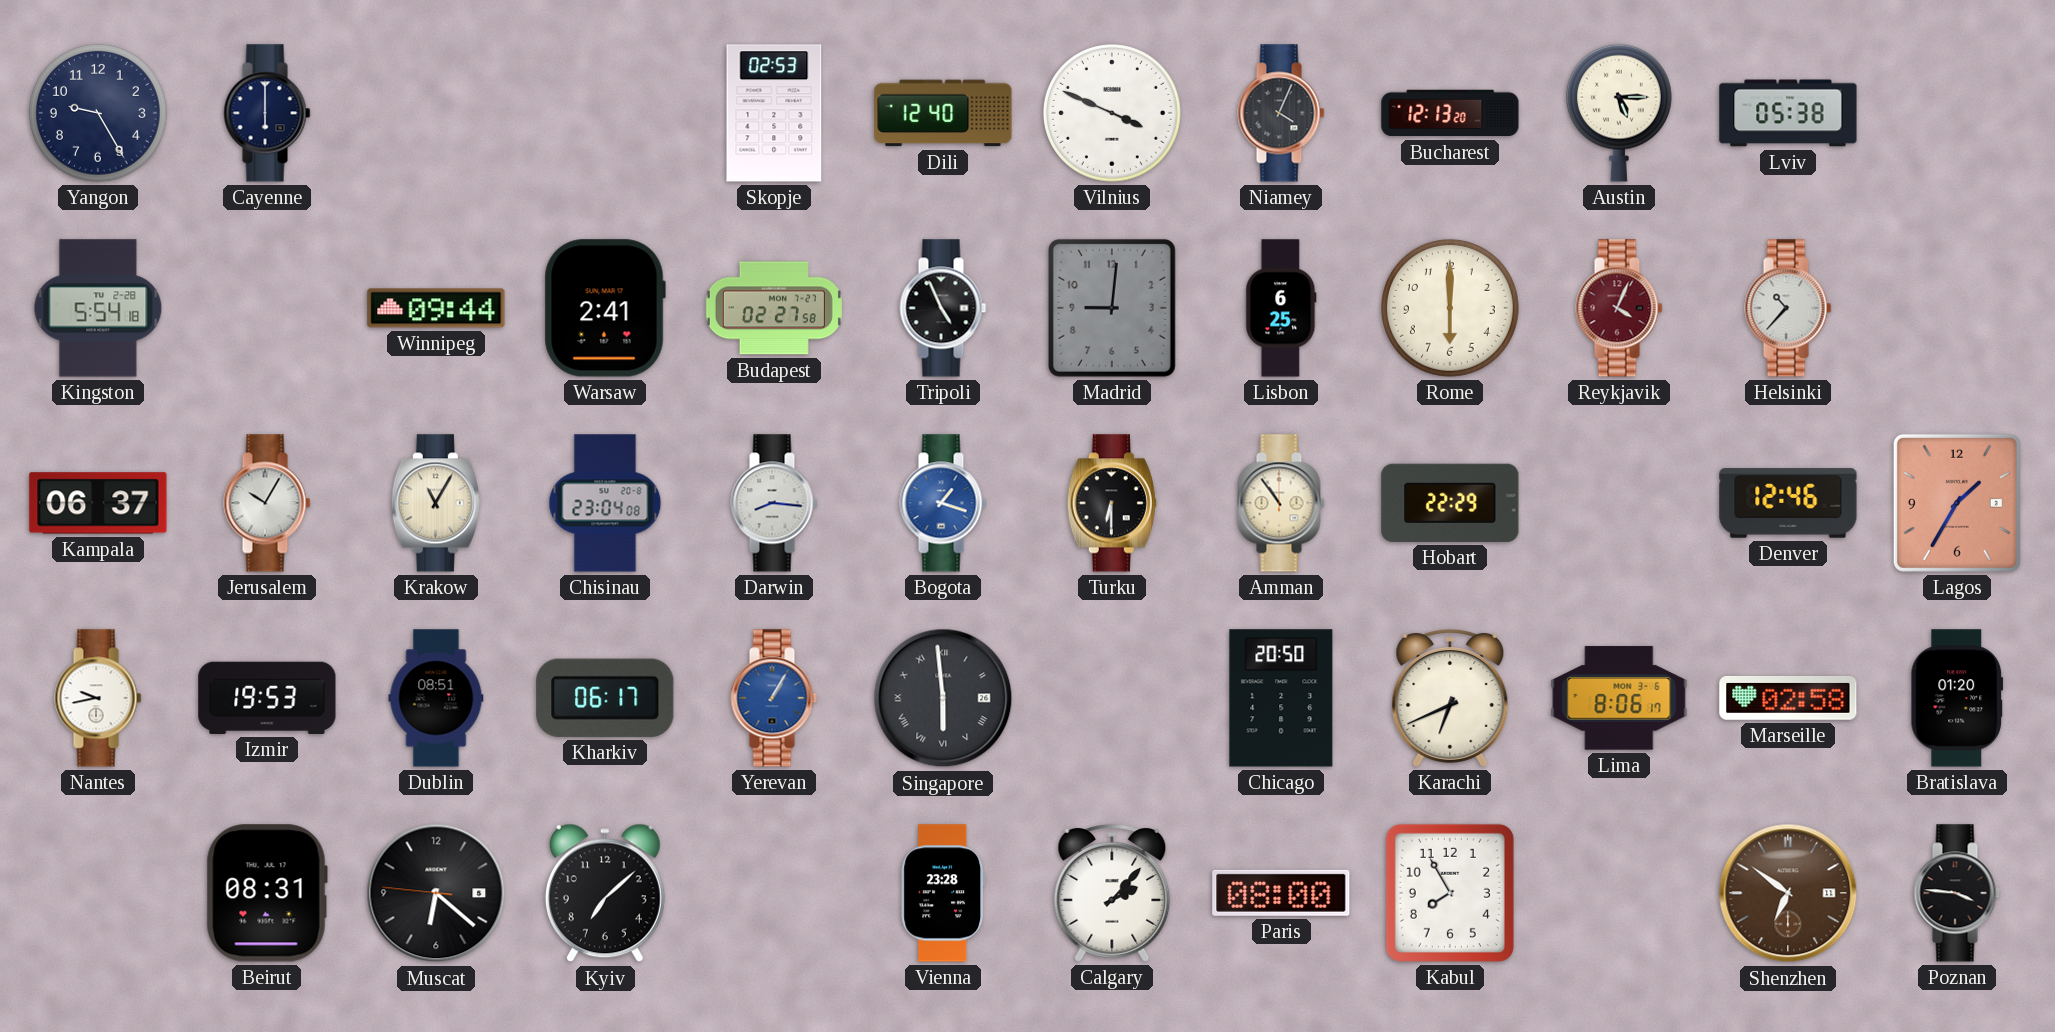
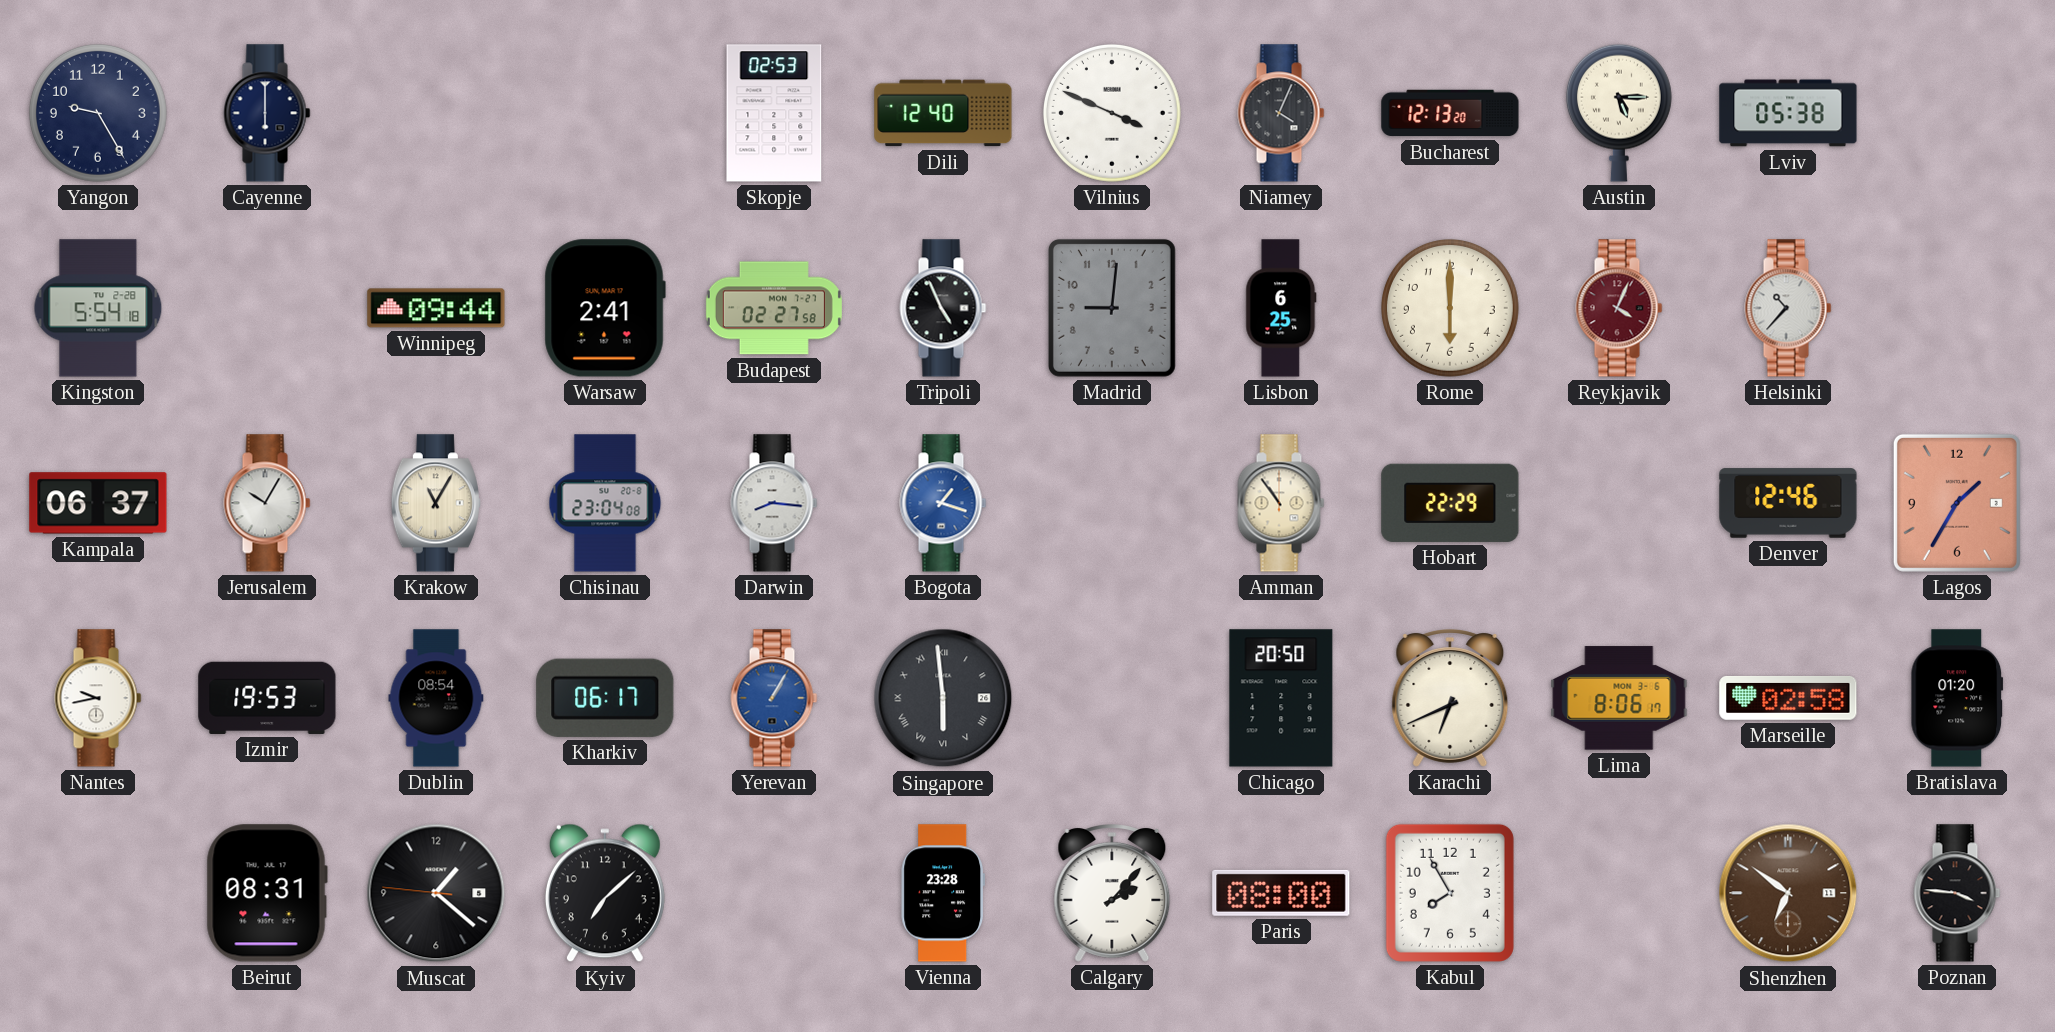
Turku: 6:30 -> none (1112, 503)
Dublin: 08:51 -> 08:54 (436, 698)
Muscat: 6:21 -> 1:21 (436, 893)
